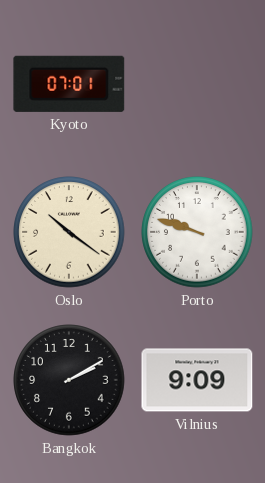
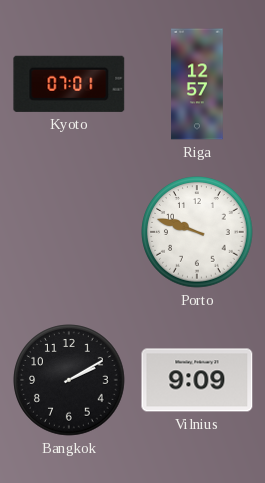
Riga: none -> 12:57 (197, 84)
Oslo: 10:21 -> none (69, 232)
